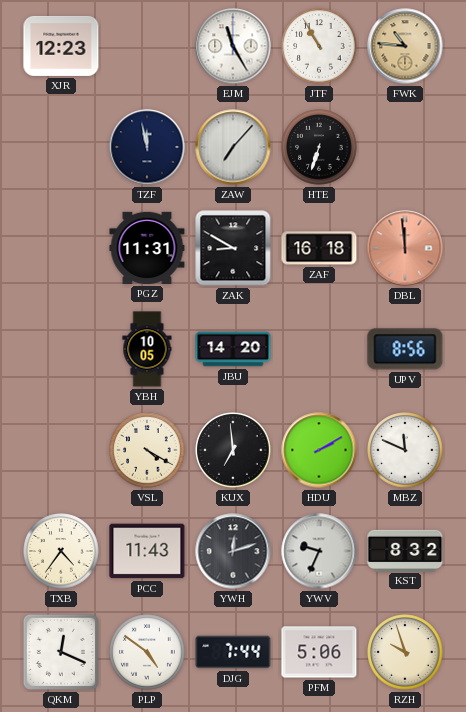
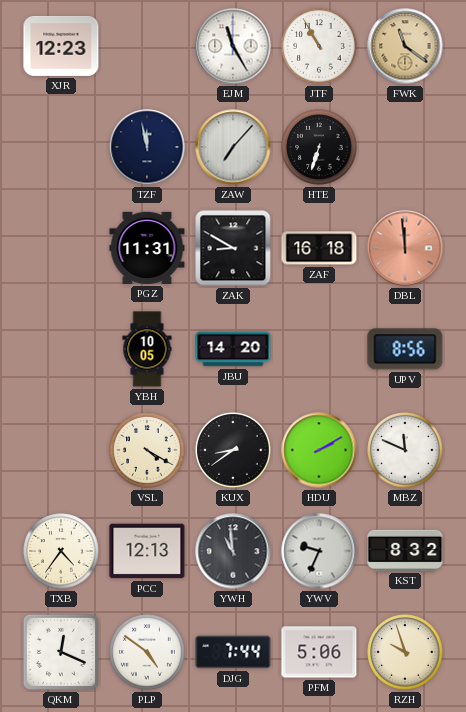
FWK: 10:46 -> 11:21 (405, 46)
KUX: 6:59 -> 8:39 (233, 450)
PCC: 11:43 -> 12:13 (147, 551)
YWH: 12:12 -> 10:59 (233, 551)
